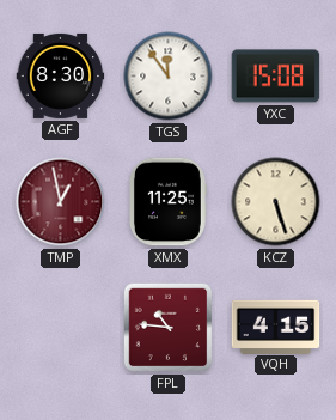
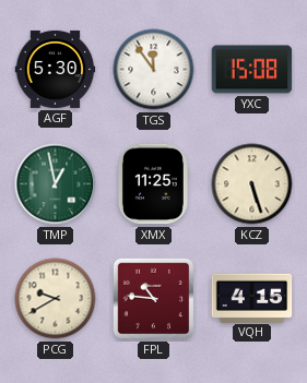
AGF: 8:30 -> 5:30 (56, 69)
TMP dial: burgundy -> green (56, 184)
PCG: none -> 9:40 (56, 299)
